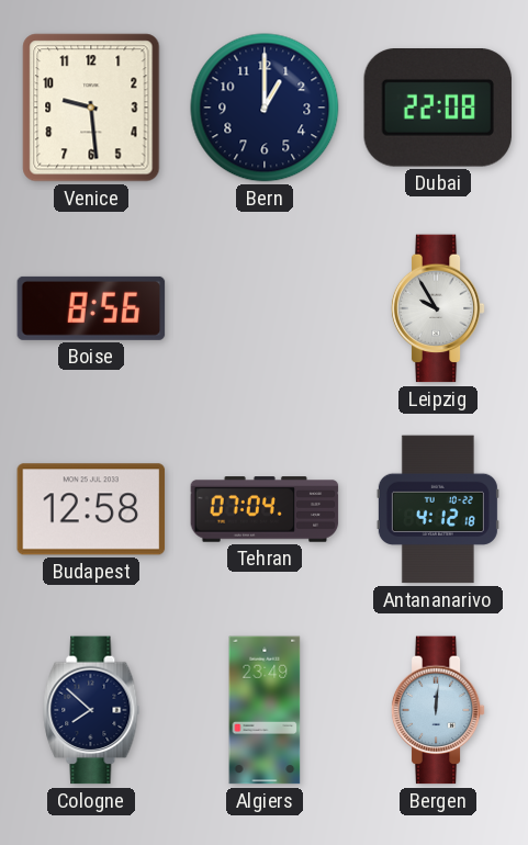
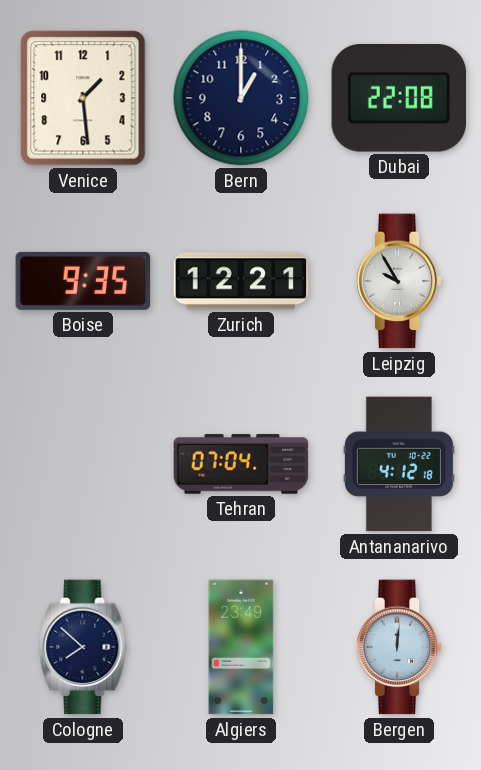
Venice: 9:29 -> 1:29 (83, 98)
Boise: 8:56 -> 9:35 (83, 281)
Zurich: none -> 12:21 (241, 281)
Budapest: 12:58 -> none (91, 509)
